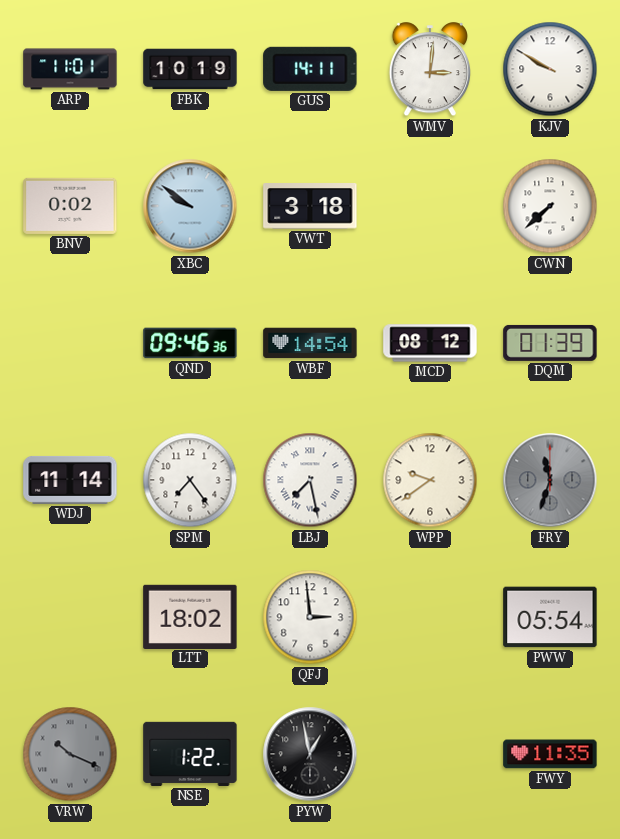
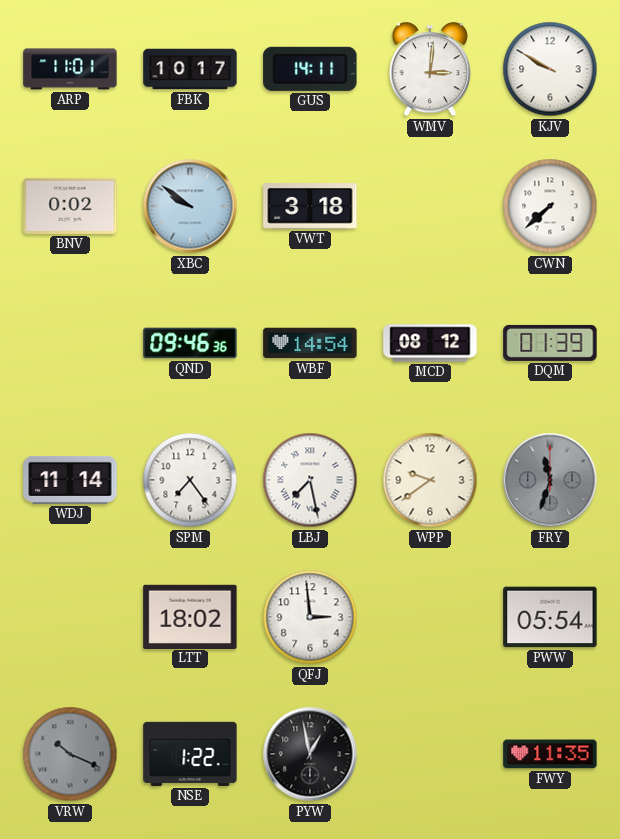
FBK: 10:19 -> 10:17 (190, 69)
